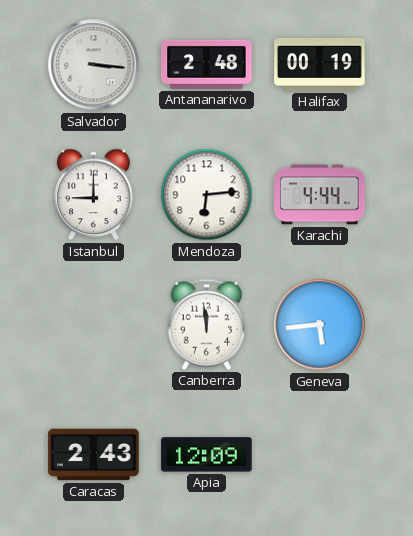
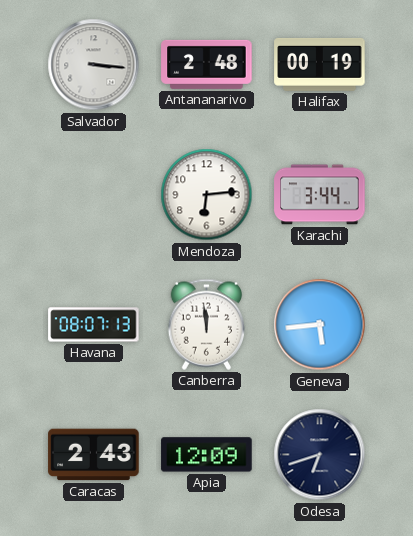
Istanbul: 9:00 -> none (94, 195)
Karachi: 4:44 -> 3:44 (320, 195)
Havana: none -> 08:07 (94, 325)
Odesa: none -> 6:42 (320, 455)
